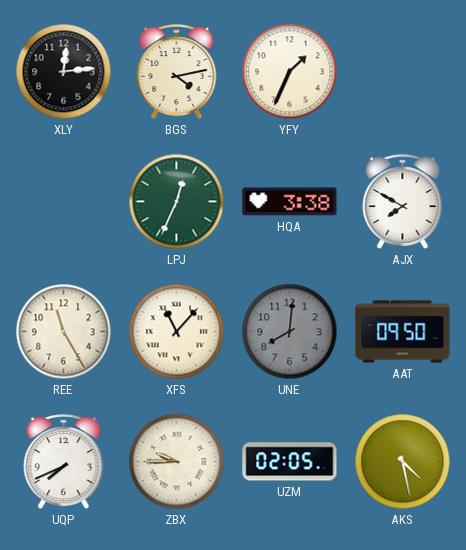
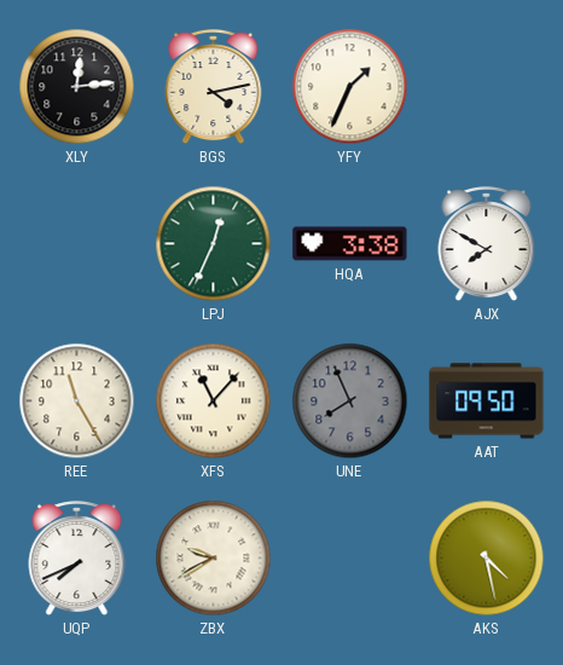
UNE: 8:01 -> 7:56 (350, 401)
ZBX: 9:45 -> 9:40 (214, 559)
UZM: 02:05 -> none (290, 462)
